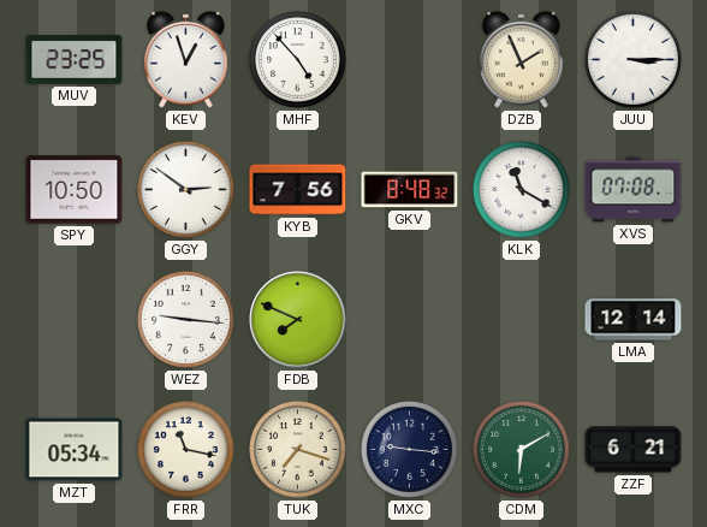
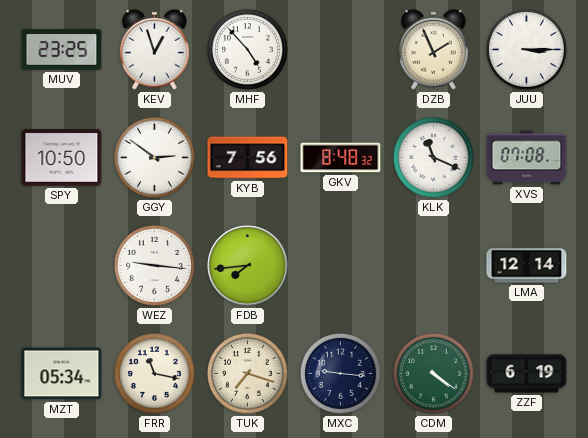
KLK: 11:20 -> 11:19 (433, 157)
FDB: 7:49 -> 7:44 (248, 266)
CDM: 6:10 -> 4:21 (433, 373)
ZZF: 6:21 -> 6:19 (527, 374)
